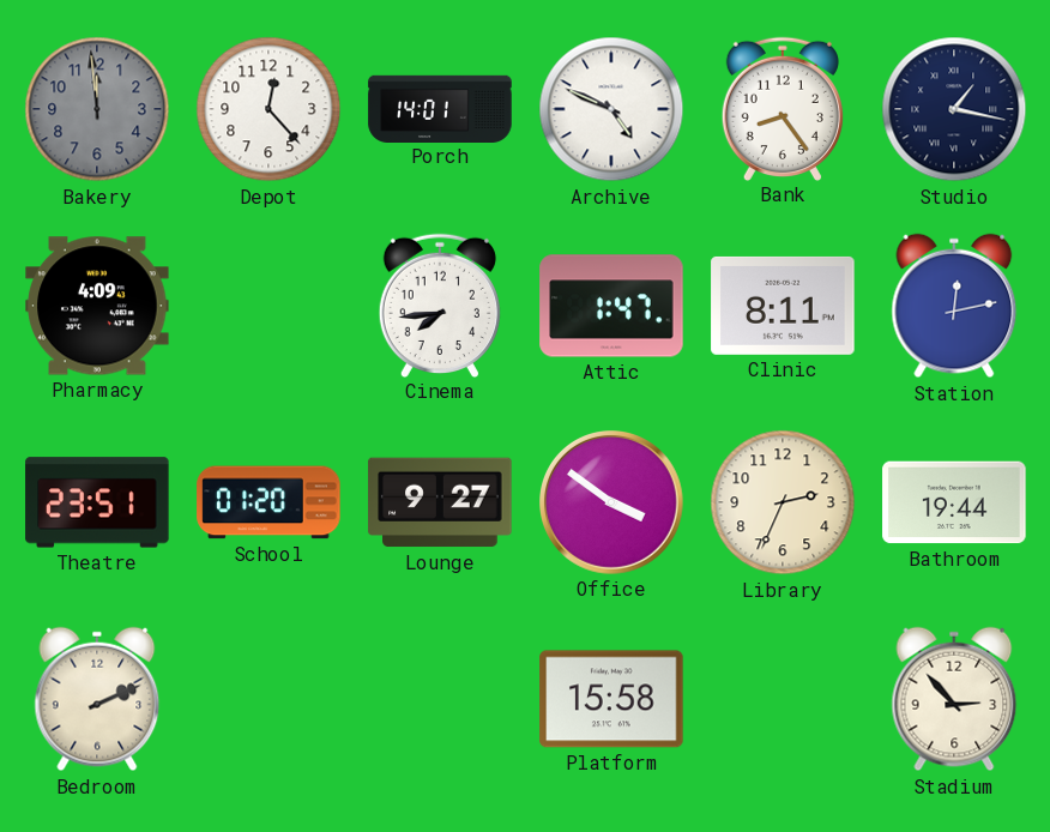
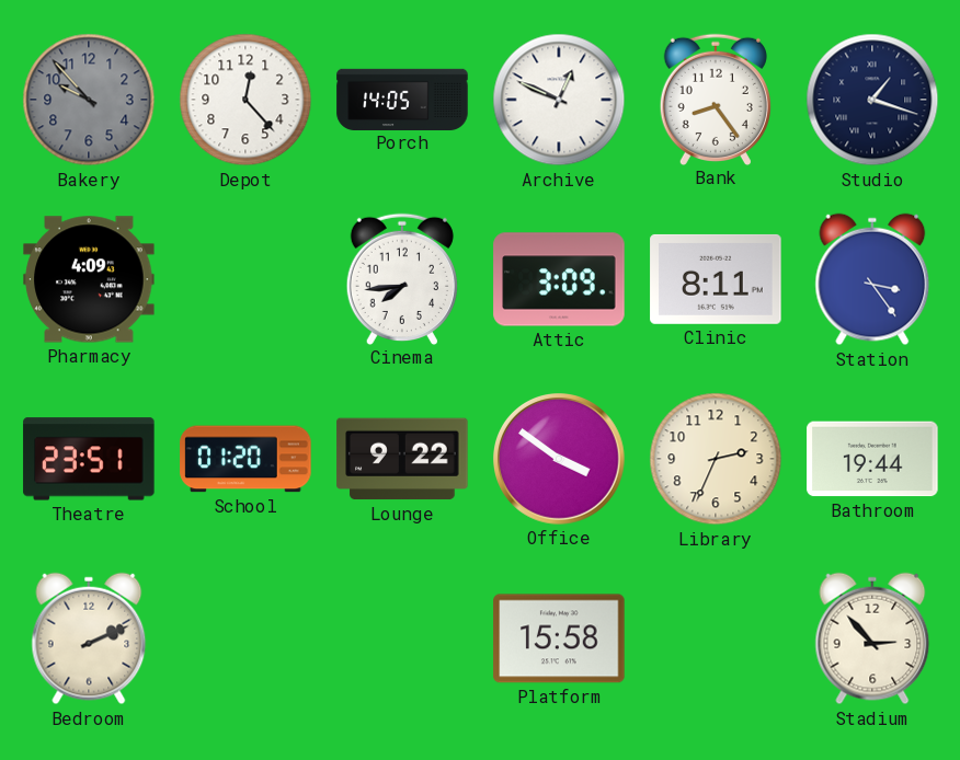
Bakery: 11:59 -> 9:53 (89, 100)
Porch: 14:01 -> 14:05 (402, 99)
Archive: 4:49 -> 12:49 (559, 100)
Studio: 1:17 -> 1:18 (872, 100)
Attic: 1:47 -> 3:09 (559, 279)
Station: 12:13 -> 3:24 (872, 279)
Lounge: 9:27 -> 9:22 (402, 459)
